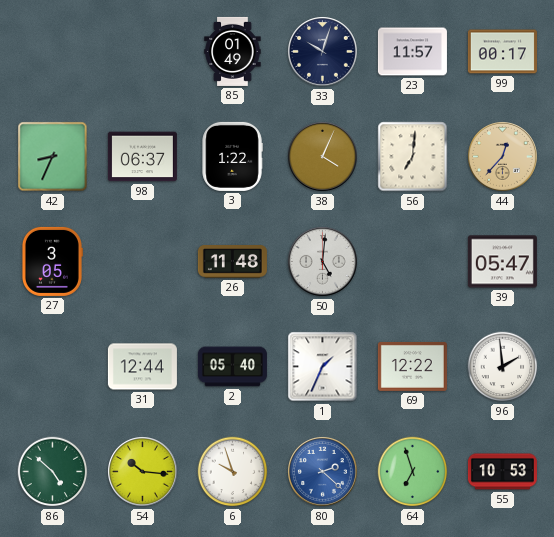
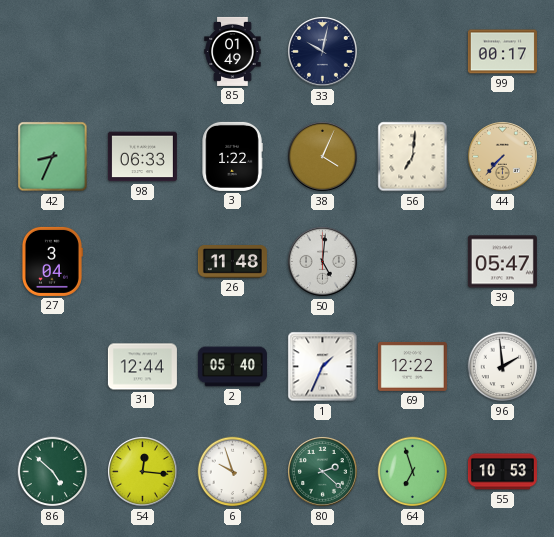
33: 10:03 -> 10:02 (323, 52)
23: 11:57 -> none (412, 52)
98: 06:37 -> 06:33 (142, 157)
44: 12:37 -> 7:37 (503, 157)
27: 3:05 -> 3:04 (52, 261)
54: 10:16 -> 12:16 (143, 472)
80 dial: blue -> green (323, 472)
